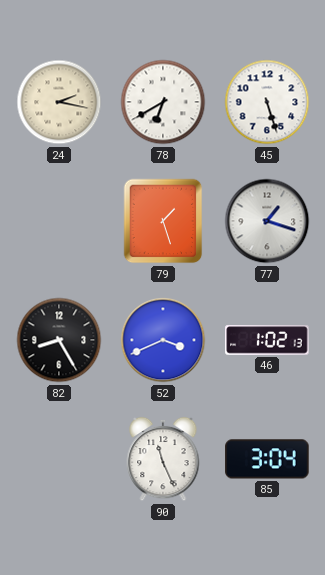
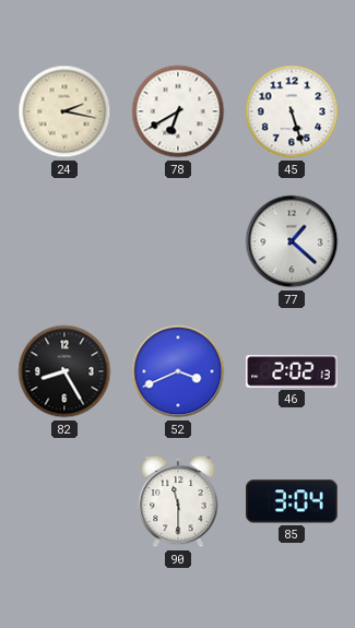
79: 1:27 -> none (163, 221)
77: 1:18 -> 1:22 (292, 241)
46: 1:02 -> 2:02 (292, 371)
90: 11:26 -> 11:30 (178, 501)
